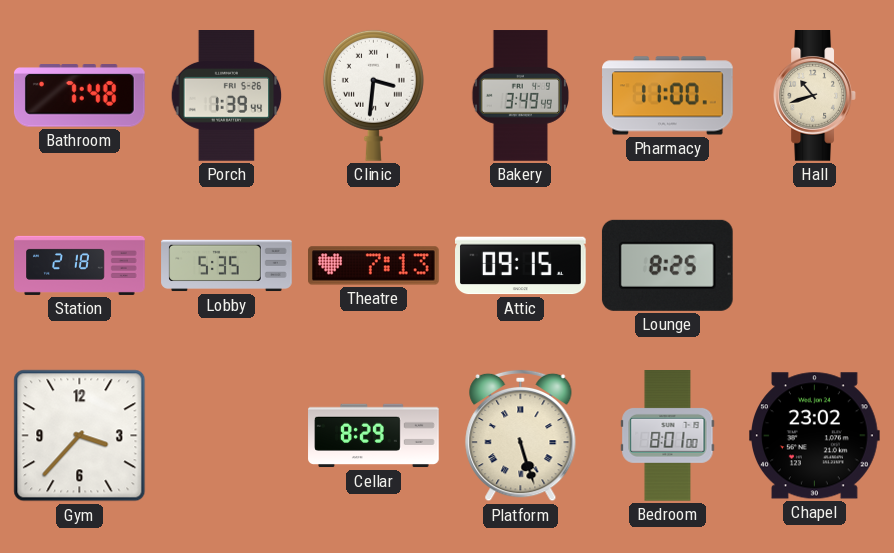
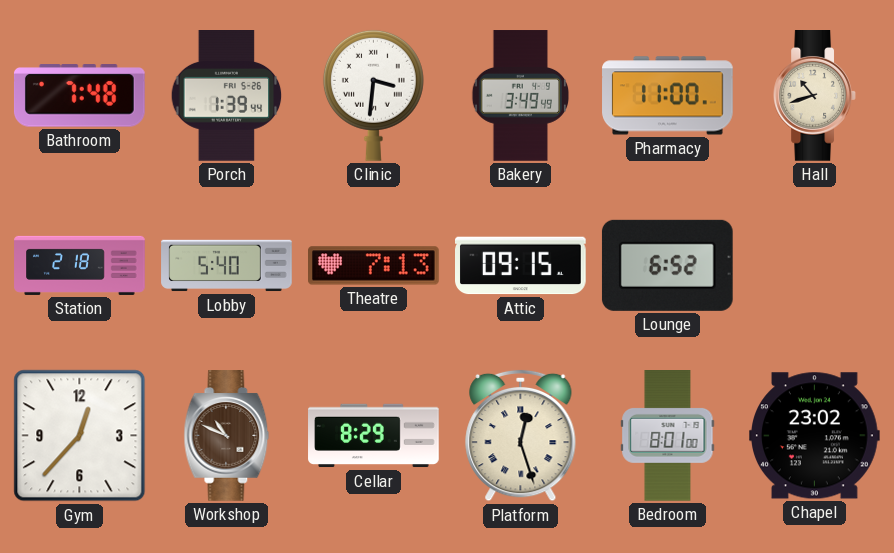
Lobby: 5:35 -> 5:40 (227, 266)
Lounge: 8:25 -> 6:52 (667, 265)
Gym: 3:37 -> 12:37 (80, 436)
Workshop: none -> 10:49 (227, 436)
Platform: 5:27 -> 12:27 (521, 436)
